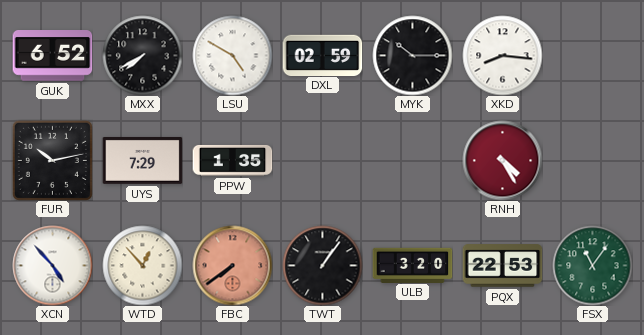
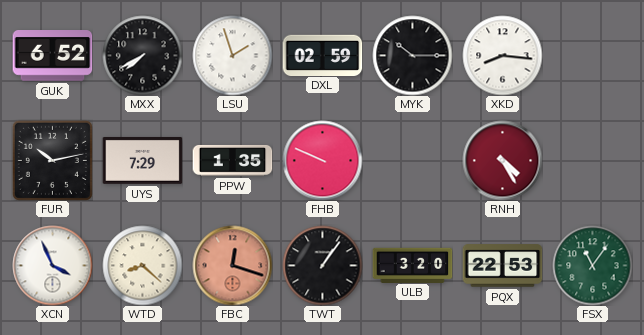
LSU: 4:50 -> 1:57 (232, 55)
FHB: none -> 9:49 (322, 160)
XCN: 4:53 -> 3:56 (52, 265)
WTD: 12:53 -> 8:22 (142, 265)
FBC: 7:39 -> 12:18 (232, 265)
